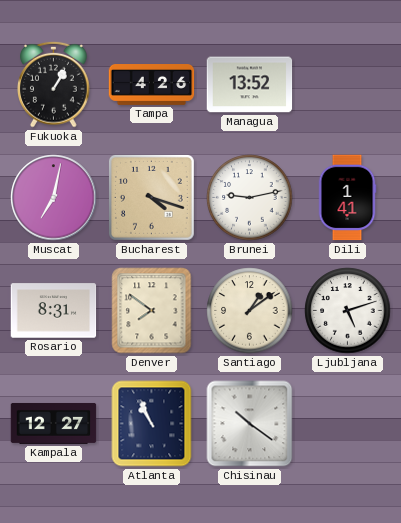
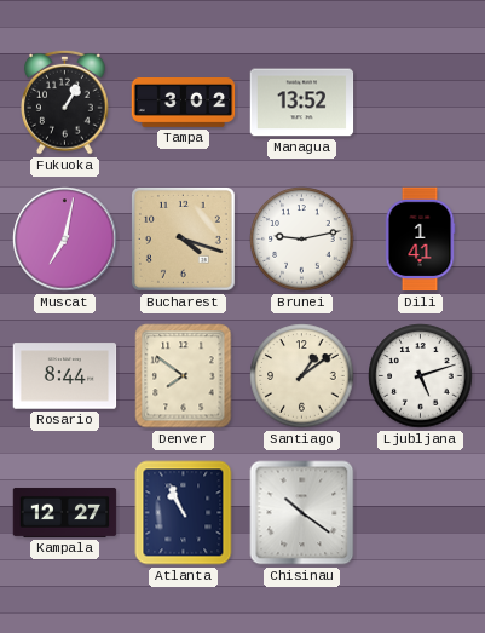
Tampa: 4:26 -> 3:02 (184, 103)
Rosario: 8:31 -> 8:44 (65, 376)
